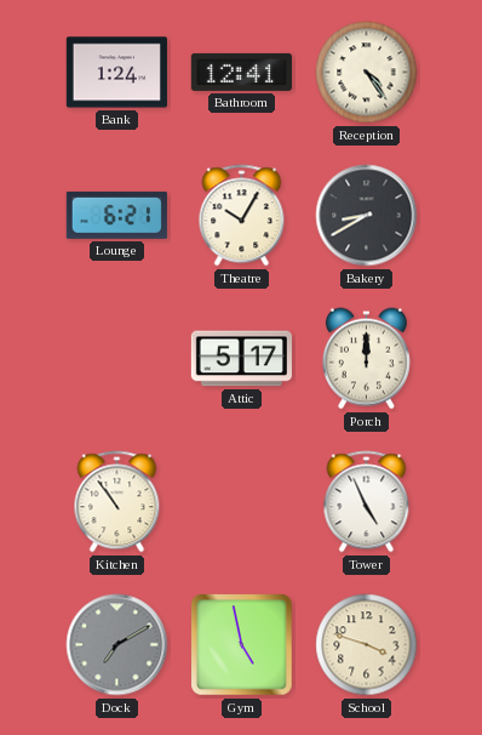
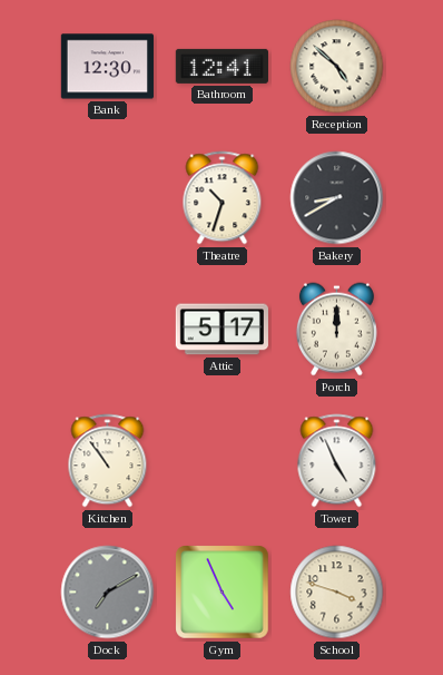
Bank: 1:24 -> 12:30 (107, 67)
Reception: 4:24 -> 4:52 (337, 67)
Lounge: 6:21 -> none (116, 215)
Theatre: 10:05 -> 10:33 (223, 198)
Gym: 4:58 -> 4:56 (223, 593)
